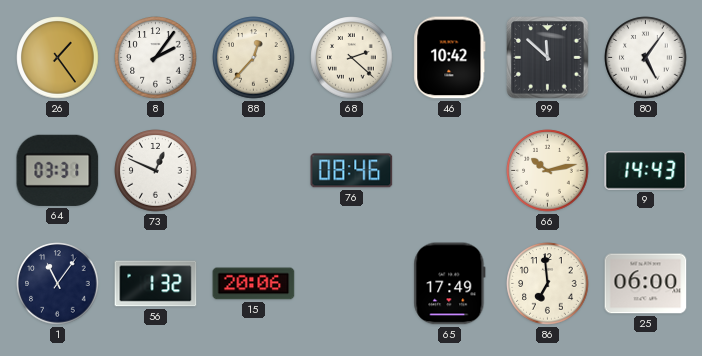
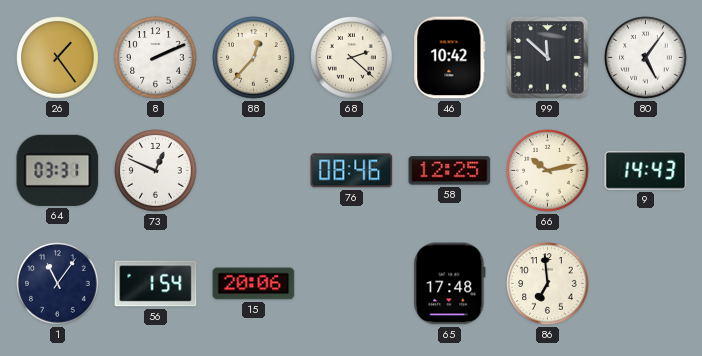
8: 2:06 -> 2:11 (156, 58)
58: none -> 12:25 (450, 171)
56: 1:32 -> 1:54 (156, 284)
65: 17:49 -> 17:48 (450, 284)
25: 06:00 -> none (646, 284)
